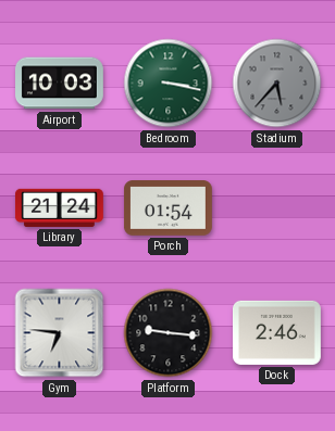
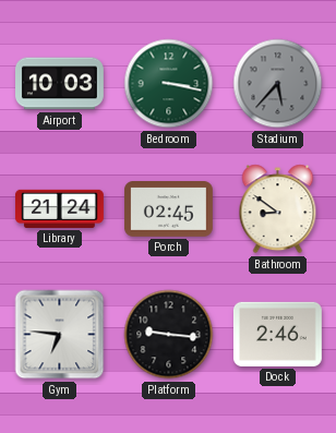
Porch: 01:54 -> 02:45 (168, 209)
Bathroom: none -> 8:51 (278, 209)
